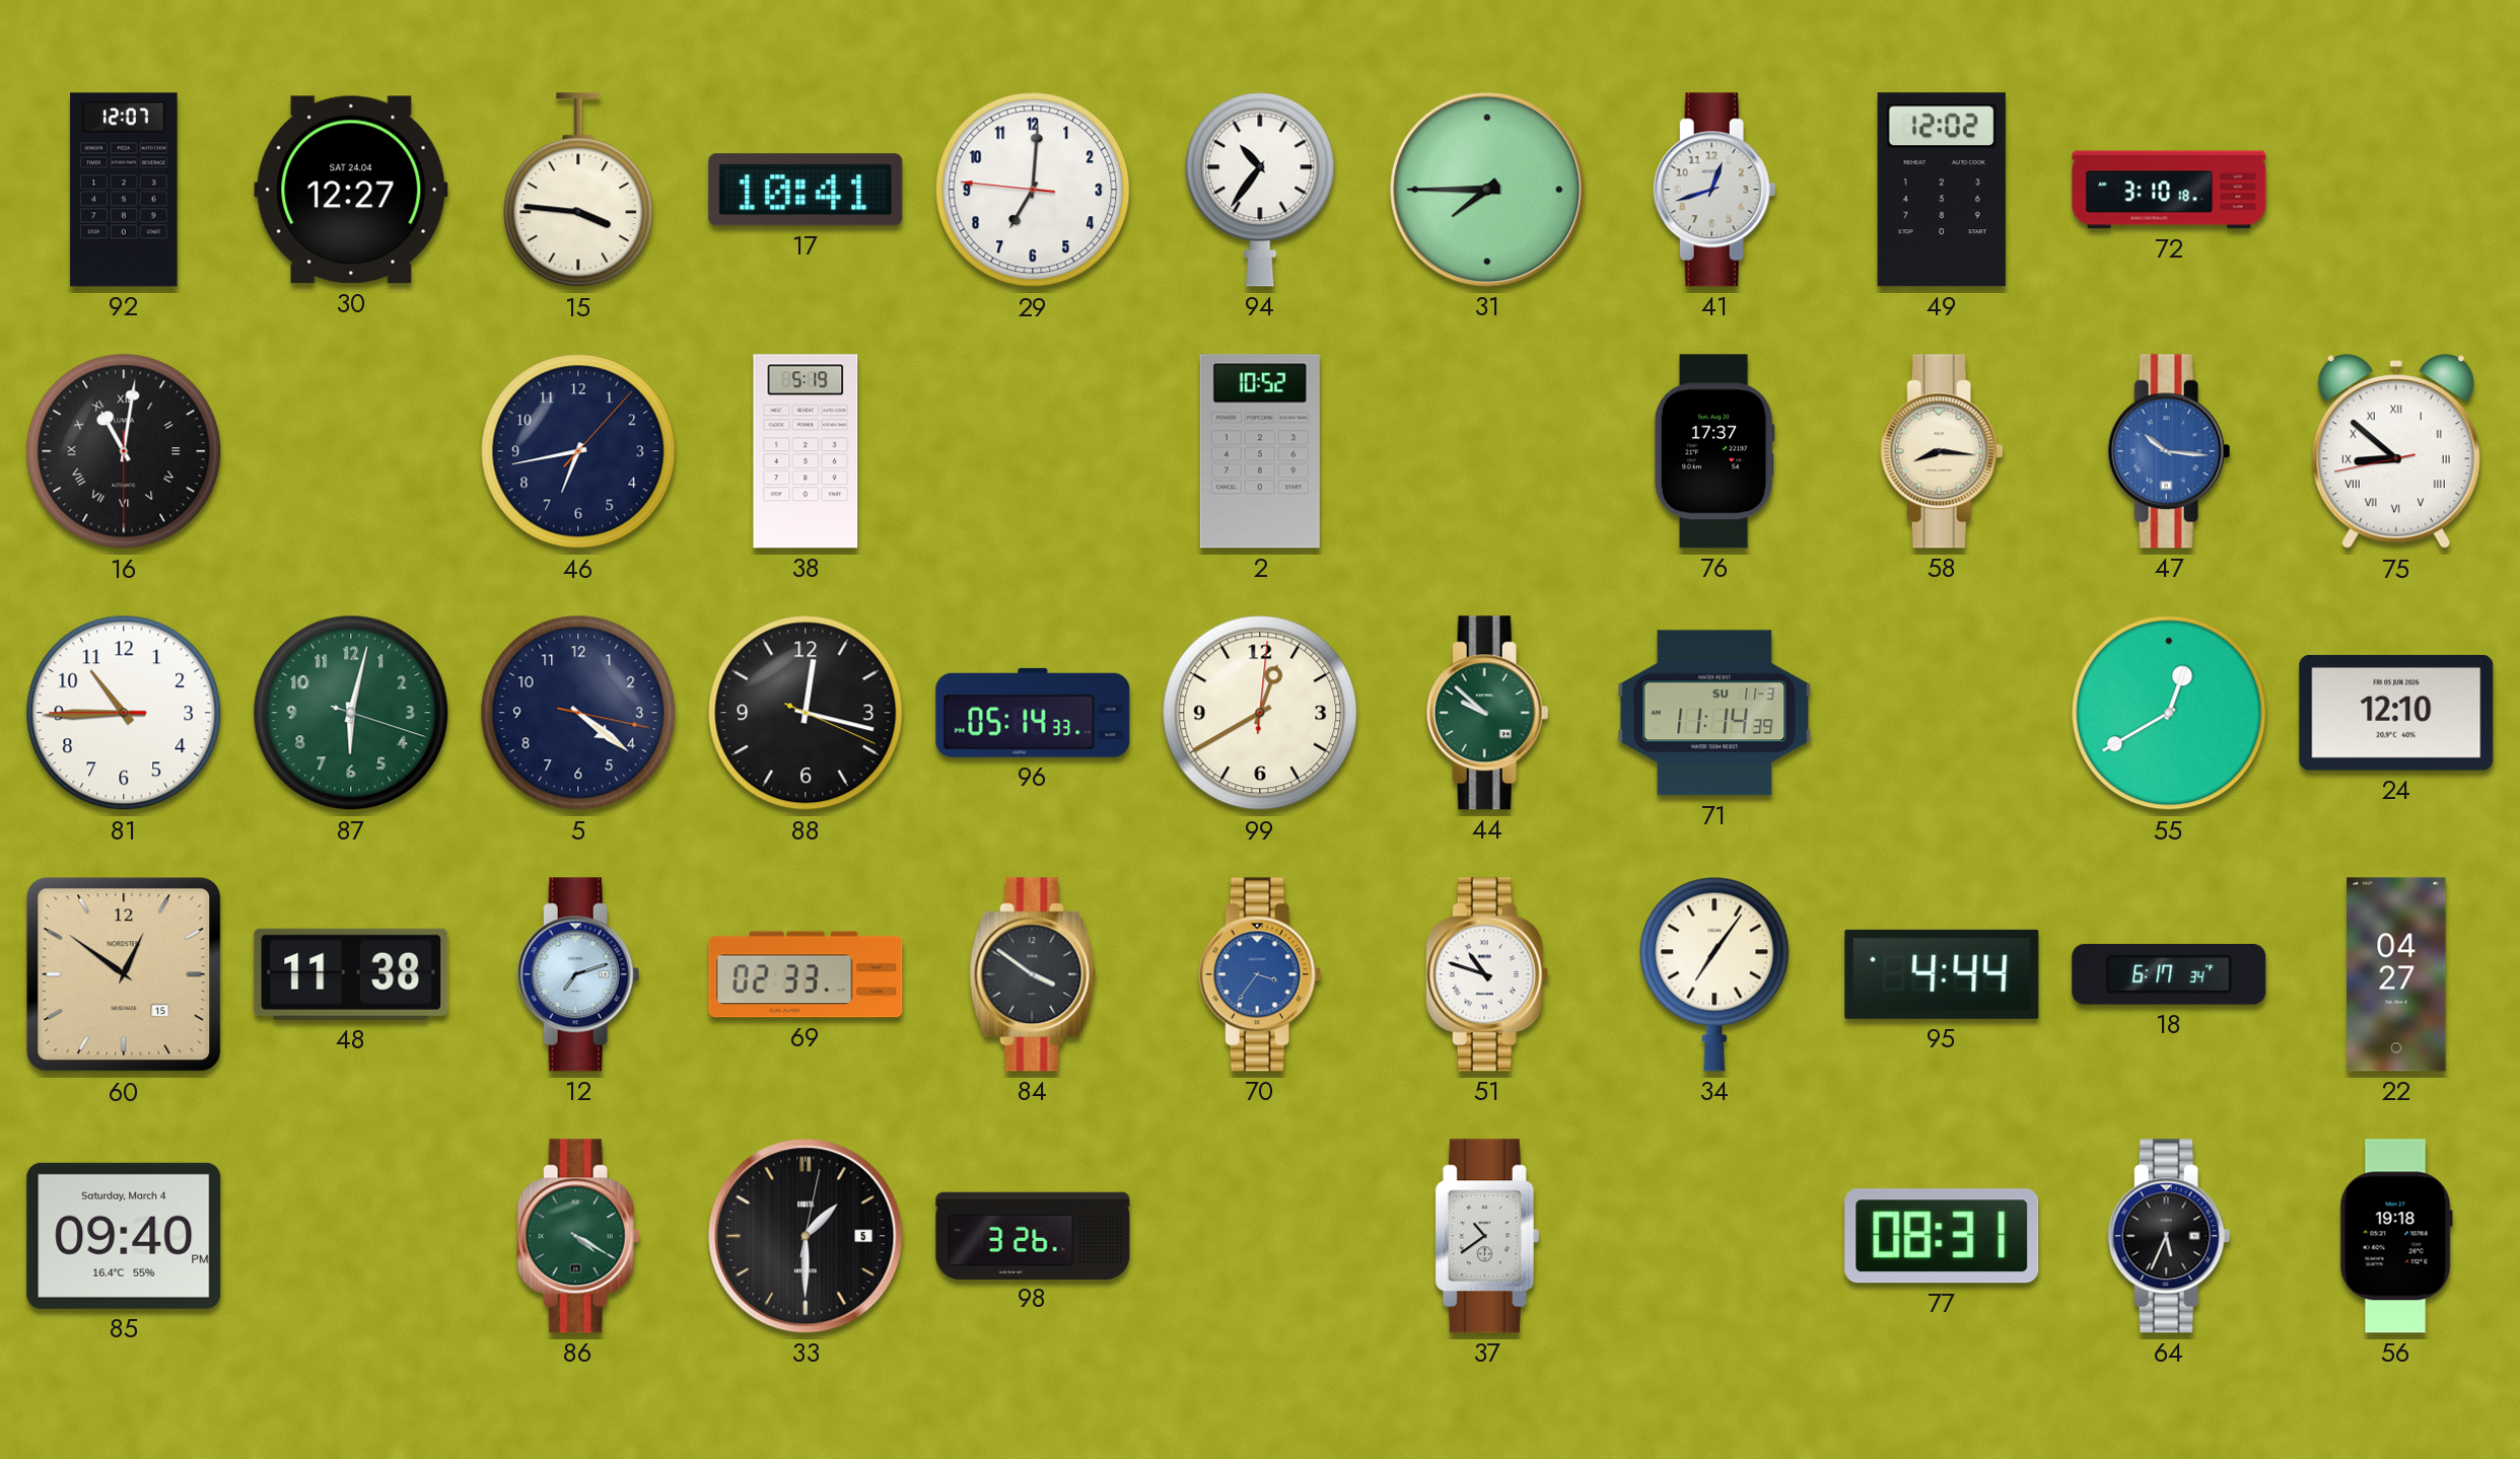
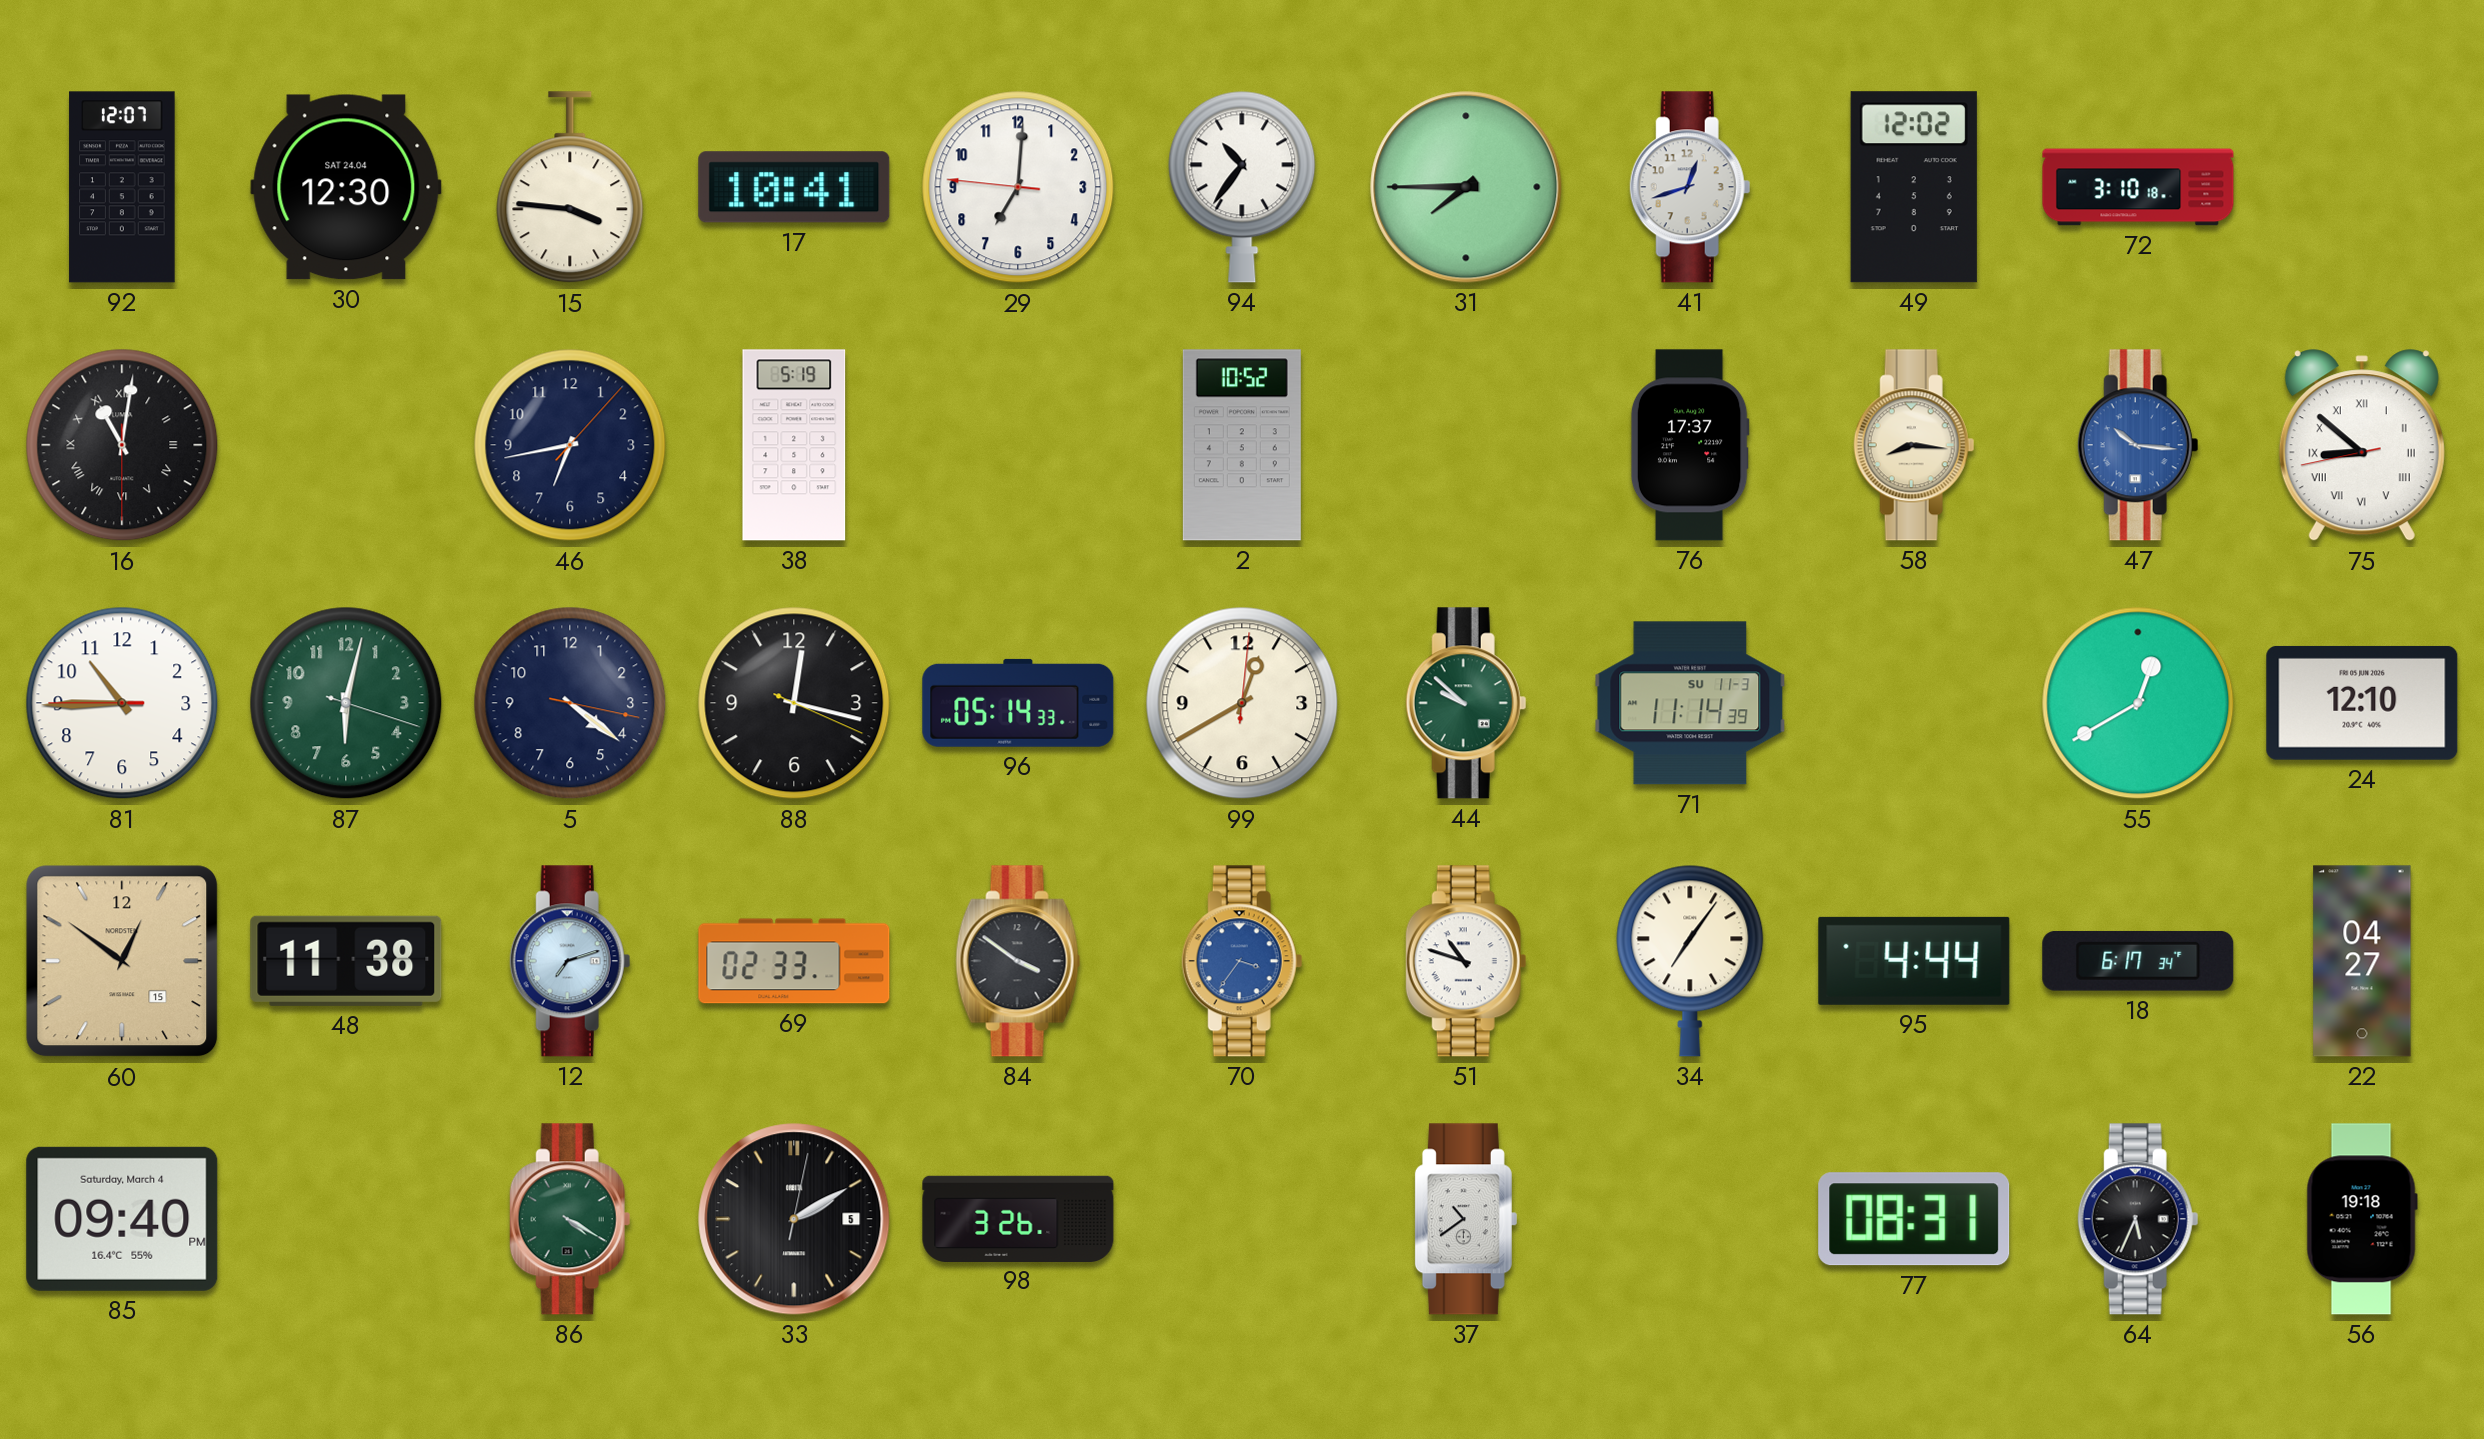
30: 12:27 -> 12:30 (346, 187)
33: 1:30 -> 2:10 (794, 1219)
